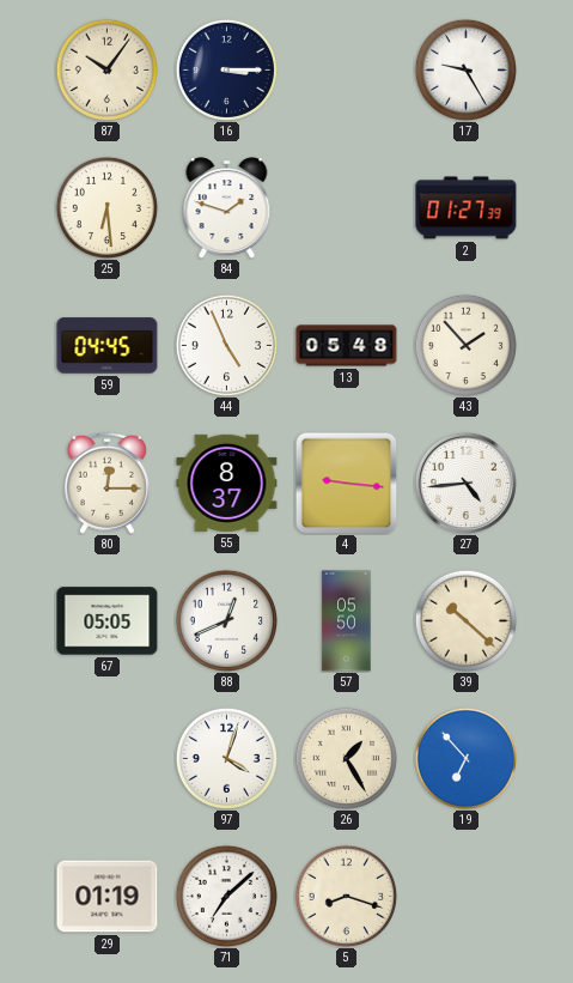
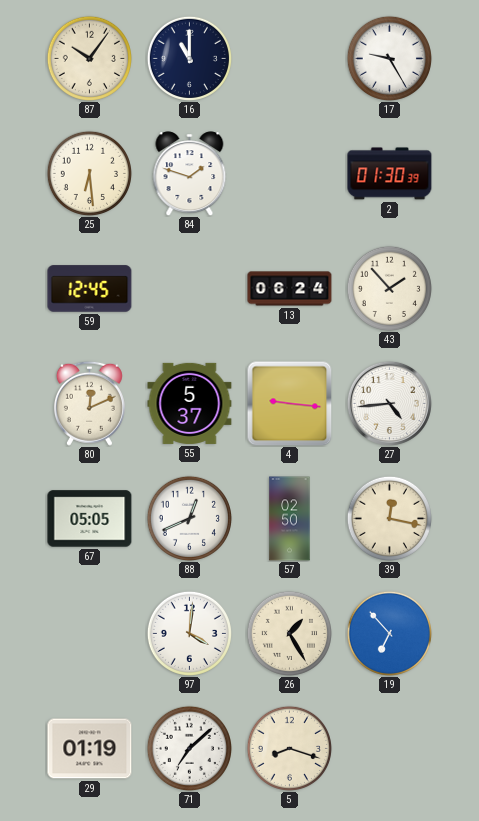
16: 3:15 -> 11:00 (189, 58)
2: 01:27 -> 01:30 (390, 174)
59: 04:45 -> 12:45 (90, 289)
44: 4:56 -> none (226, 345)
13: 05:48 -> 06:24 (290, 289)
80: 12:15 -> 12:11 (89, 403)
55: 8:37 -> 5:37 (190, 403)
57: 05:50 -> 02:50 (290, 519)
39: 10:22 -> 12:17 (389, 518)
97: 4:03 -> 4:01 (189, 633)
